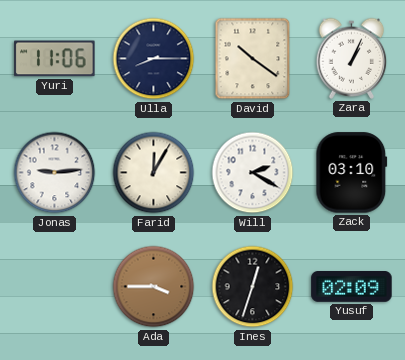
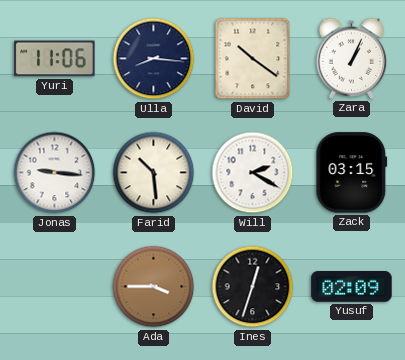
Ulla: 8:15 -> 8:16 (154, 59)
Jonas: 9:14 -> 9:16 (55, 173)
Farid: 12:05 -> 10:29 (154, 173)
Zack: 03:10 -> 03:15 (352, 173)
